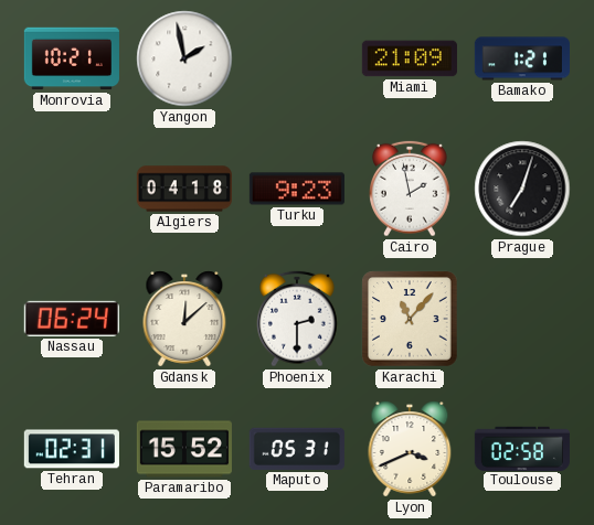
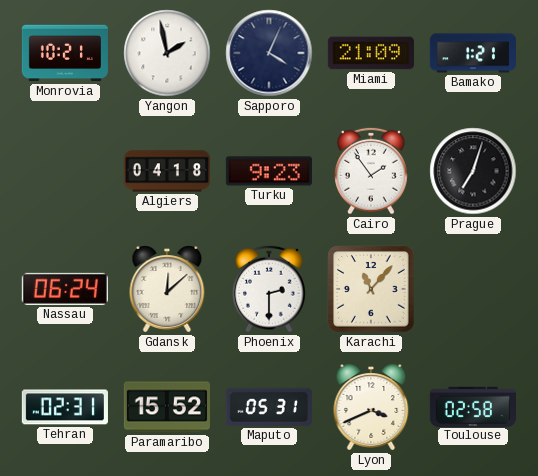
Sapporo: none -> 4:04 (269, 53)
Cairo: 1:58 -> 1:54 (372, 171)
